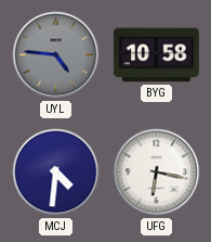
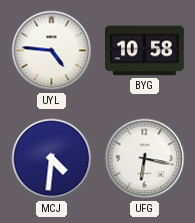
UYL dial: grey -> white (52, 51)
